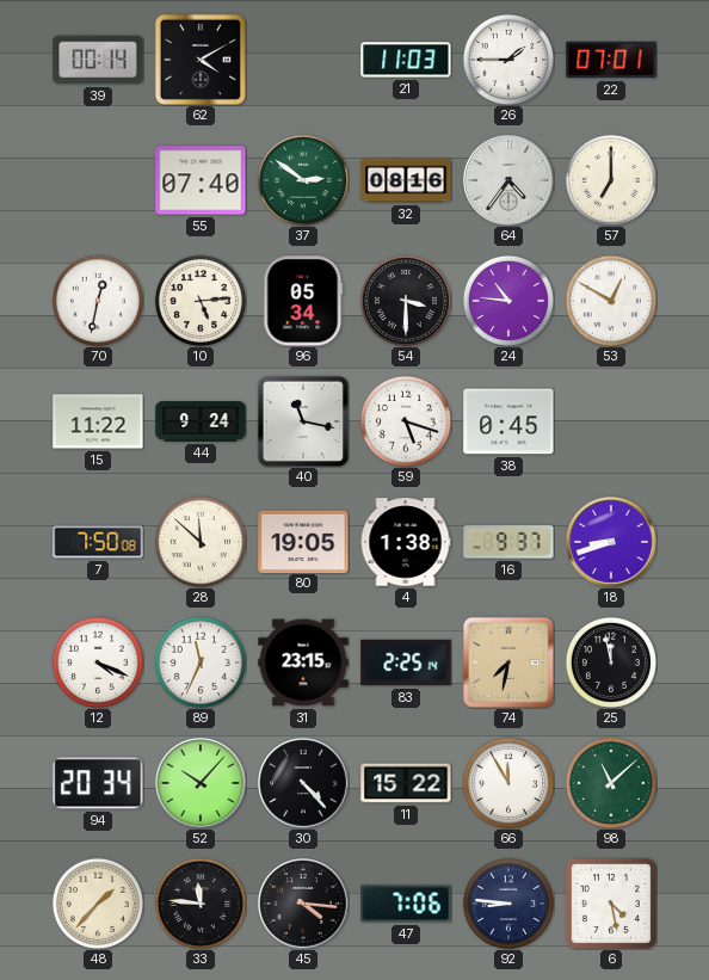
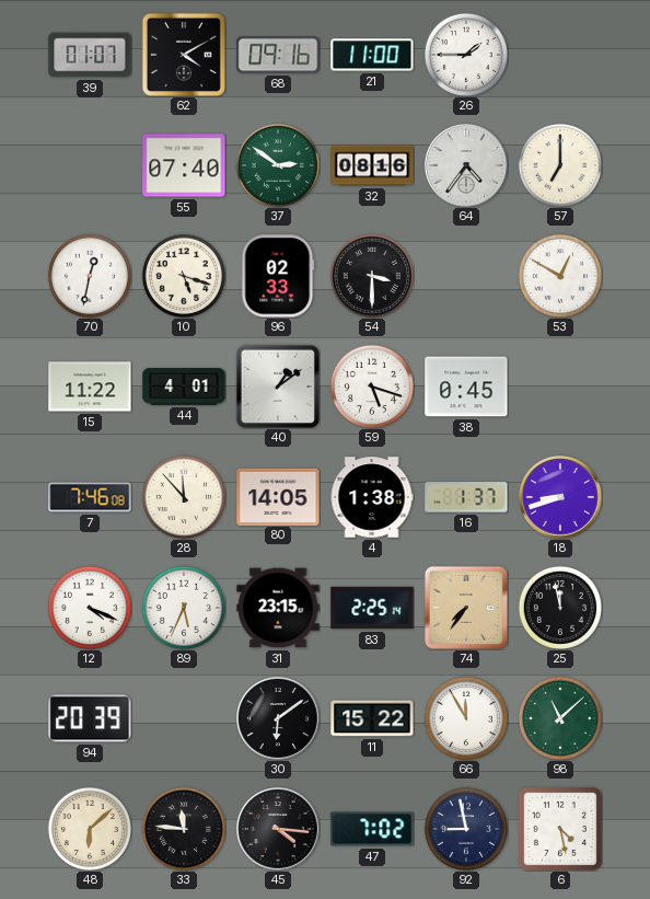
39: 00:14 -> 01:07 (90, 55)
68: none -> 09:16 (278, 55)
21: 11:03 -> 11:00 (372, 55)
22: 07:01 -> none (611, 60)
10: 5:14 -> 5:18 (184, 276)
96: 05:34 -> 02:33 (278, 276)
24: 10:46 -> none (508, 301)
44: 9:24 -> 4:01 (184, 387)
40: 11:17 -> 1:09 (278, 387)
7: 7:50 -> 7:46 (90, 497)
28: 11:52 -> 11:53 (184, 497)
80: 19:05 -> 14:05 (278, 496)
16: 9:37 -> 1:37 (466, 497)
89: 11:34 -> 5:34 (184, 608)
74: 7:32 -> 7:36 (466, 608)
94: 20:34 -> 20:39 (90, 718)
52: 10:07 -> none (201, 783)
30: 4:23 -> 6:09 (278, 718)
48: 1:37 -> 6:08 (90, 829)
47: 7:06 -> 7:02 (372, 829)
92: 8:46 -> 8:58 (466, 829)
